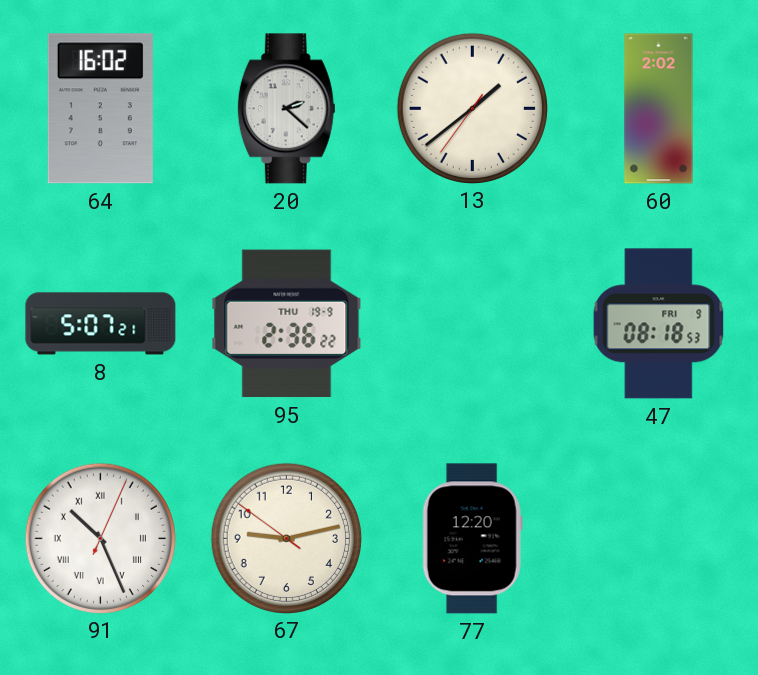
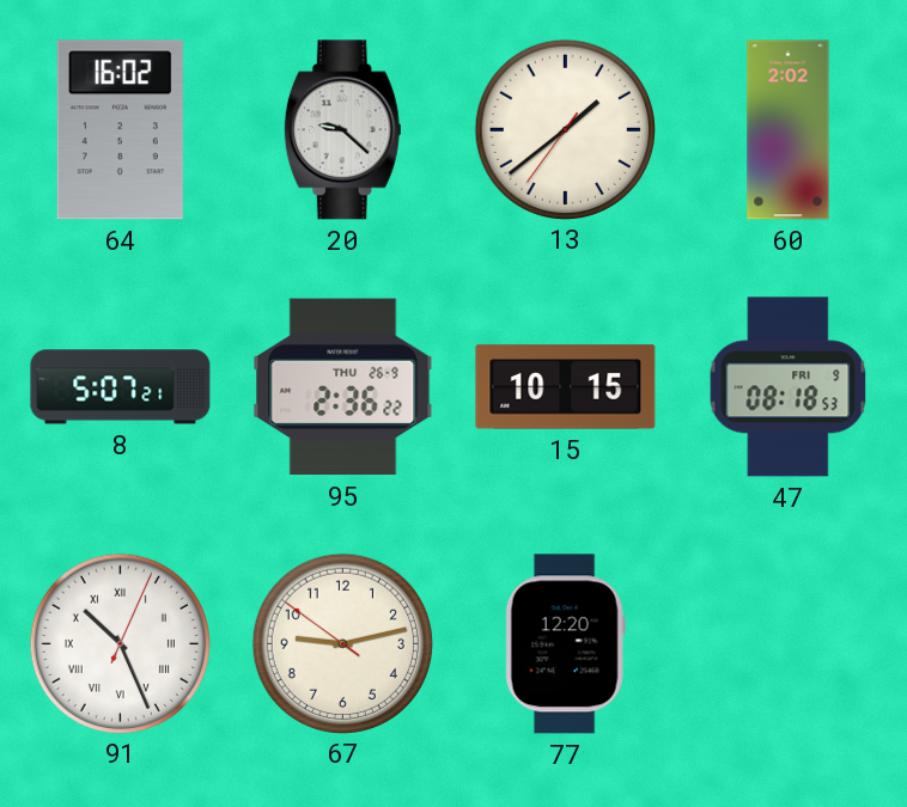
20: 2:22 -> 9:22 (342, 130)
95 date: THU 19-9 -> THU 26-9 (343, 387)
15: none -> 10:15 (566, 387)
